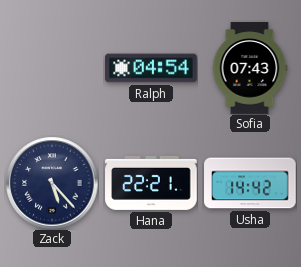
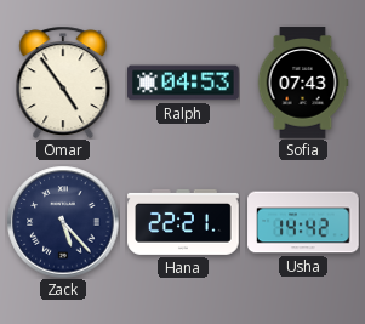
Omar: none -> 4:54 (63, 83)
Ralph: 04:54 -> 04:53 (183, 83)
